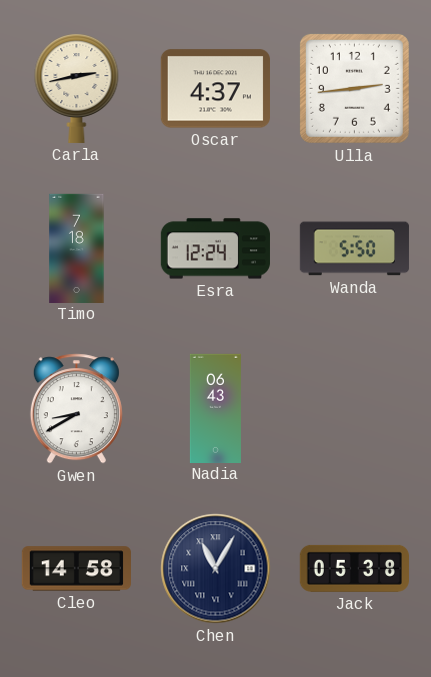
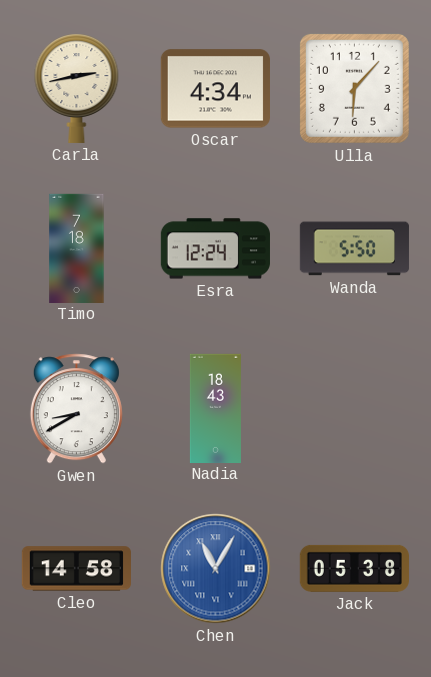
Oscar: 4:37 -> 4:34 (215, 89)
Ulla: 2:44 -> 6:07 (354, 88)
Nadia: 06:43 -> 18:43 (215, 408)
Chen dial: navy -> blue (216, 569)
